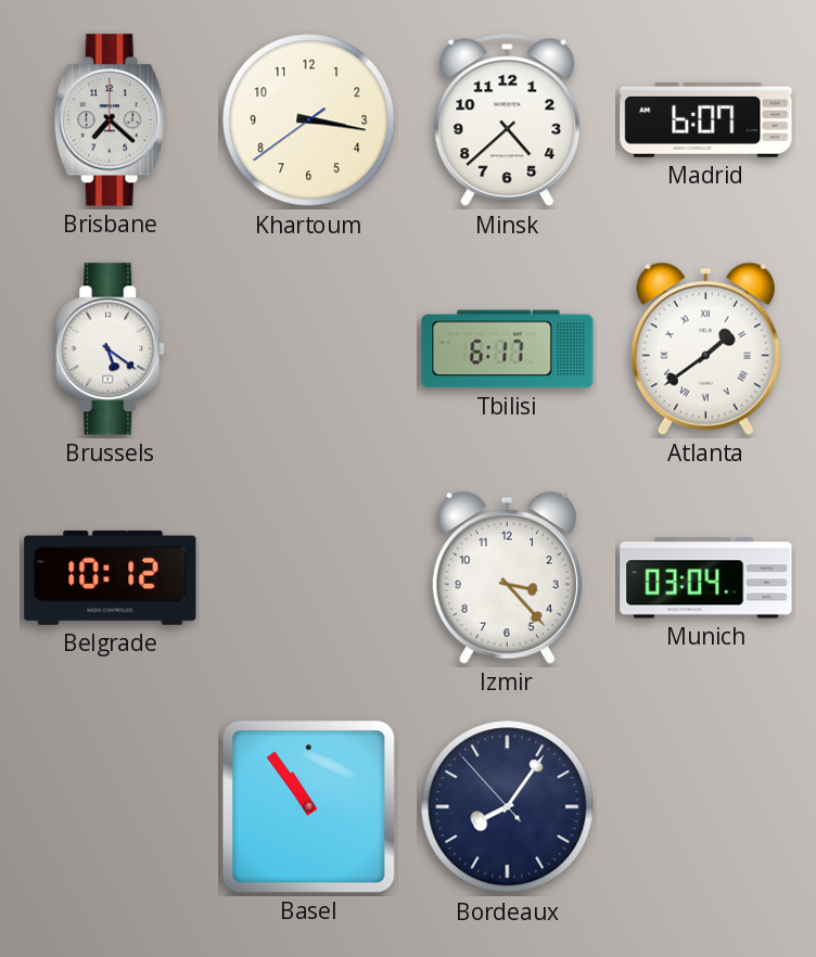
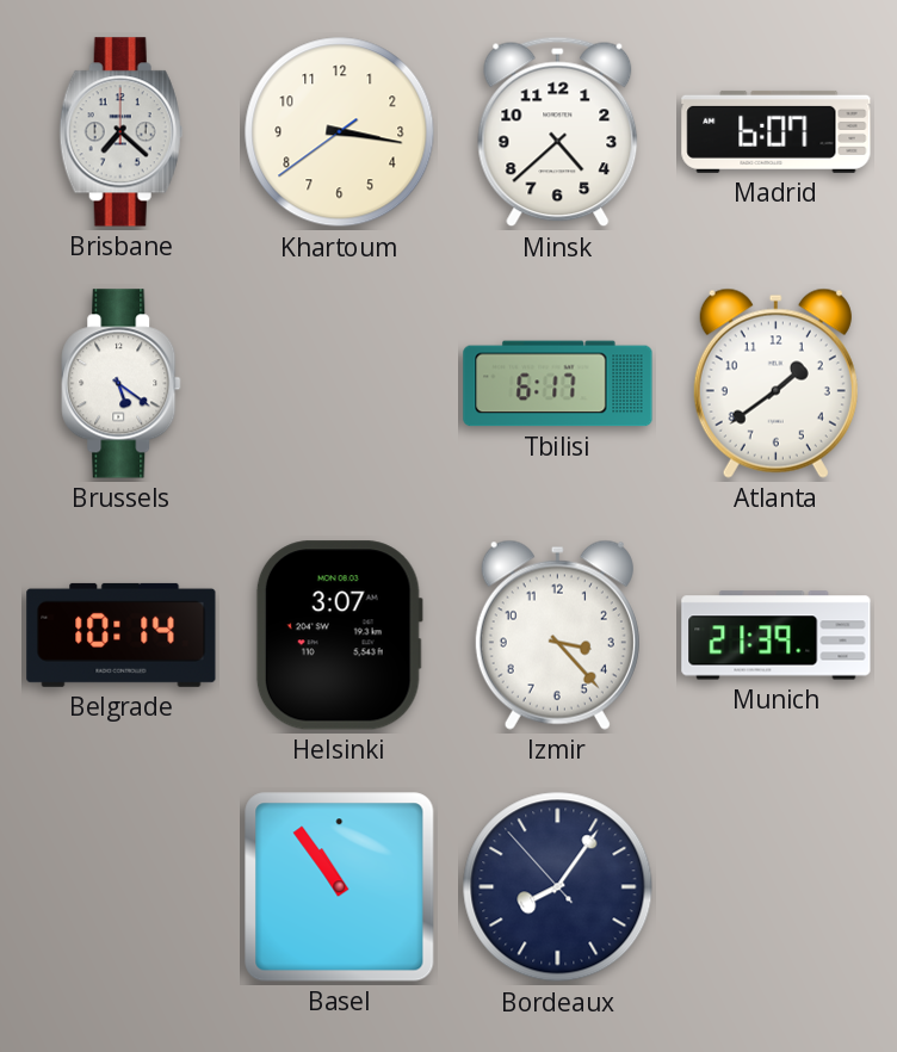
Atlanta numerals: Roman -> Arabic (775, 383)
Belgrade: 10:12 -> 10:14 (122, 635)
Helsinki: none -> 3:07 (339, 636)
Munich: 03:04 -> 21:39 (777, 636)
